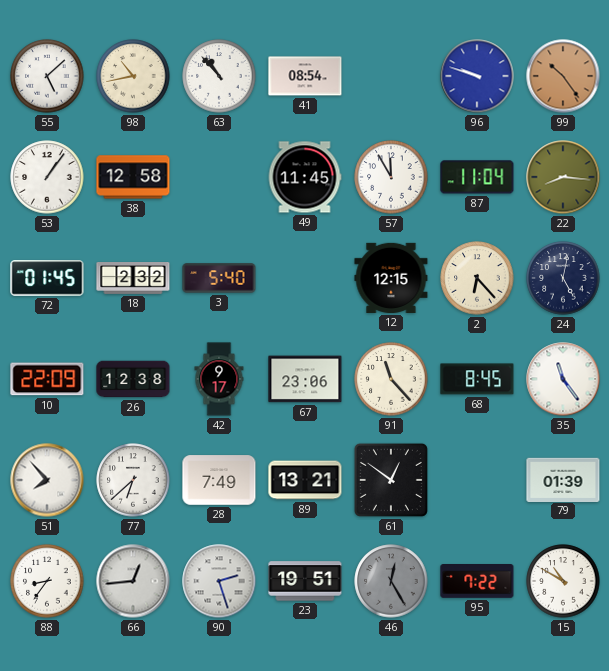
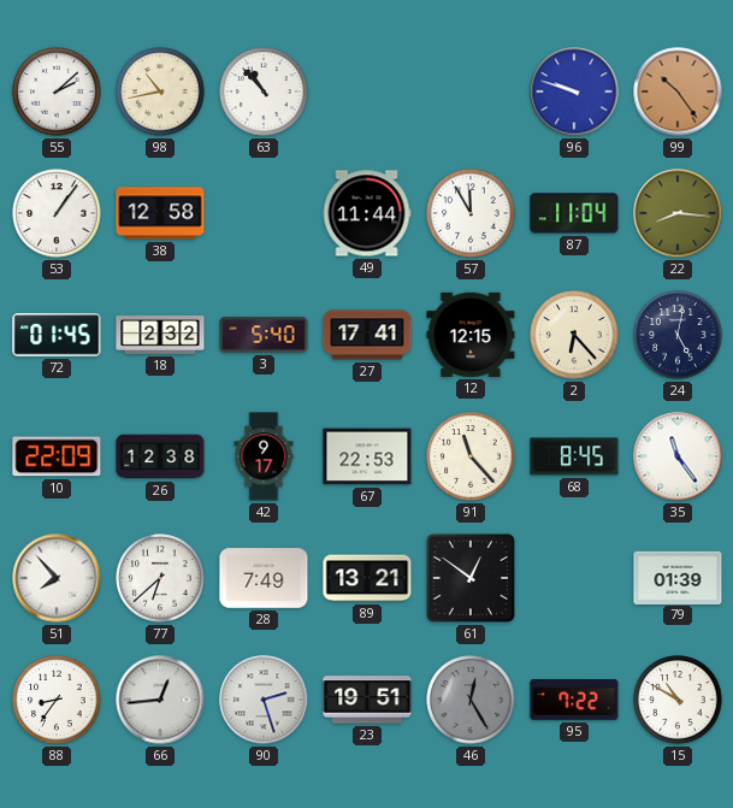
55: 5:08 -> 2:08 (57, 92)
41: 08:54 -> none (305, 76)
49: 11:45 -> 11:44 (367, 213)
27: none -> 17:41 (367, 335)
67: 23:06 -> 22:53 (367, 456)
